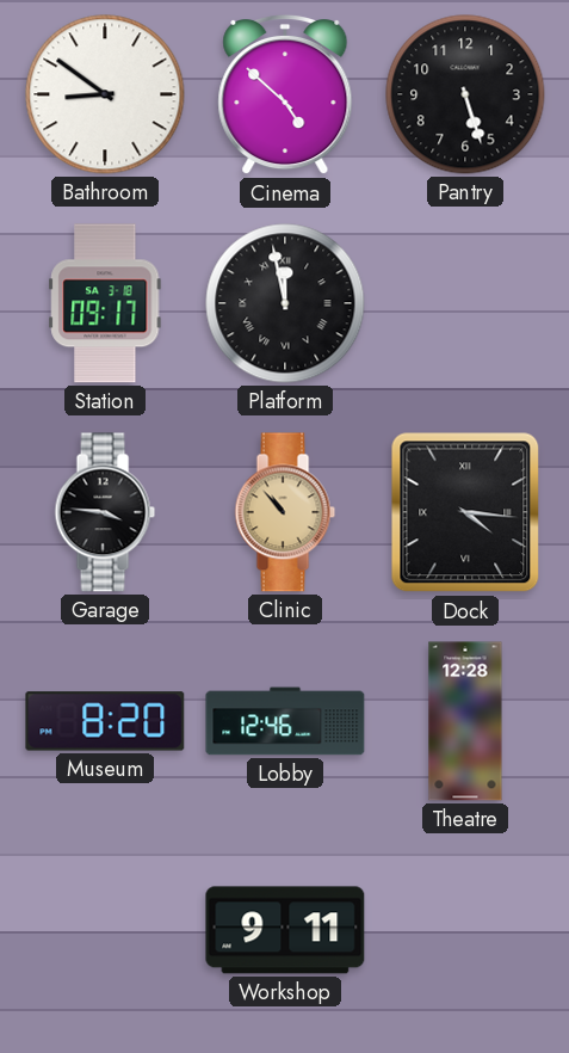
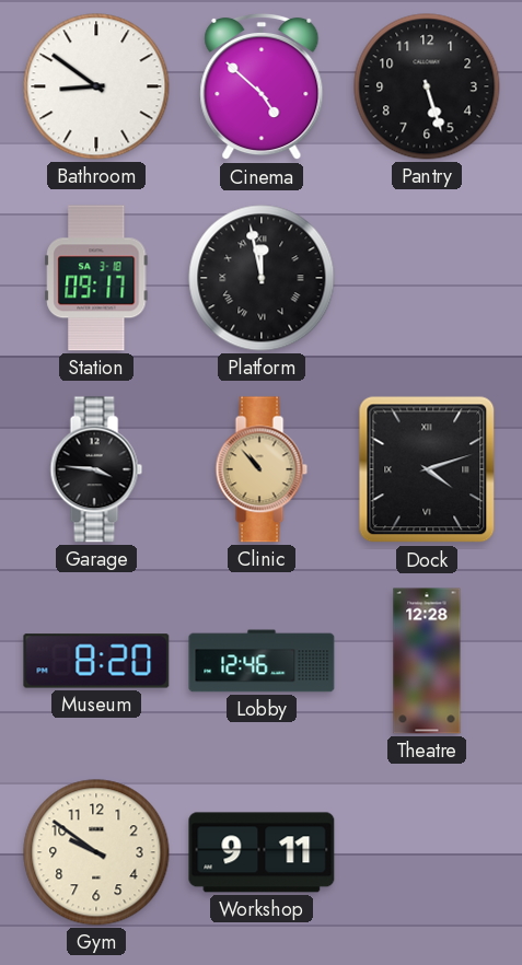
Dock: 4:16 -> 4:12 (427, 469)
Gym: none -> 9:51 (96, 852)
